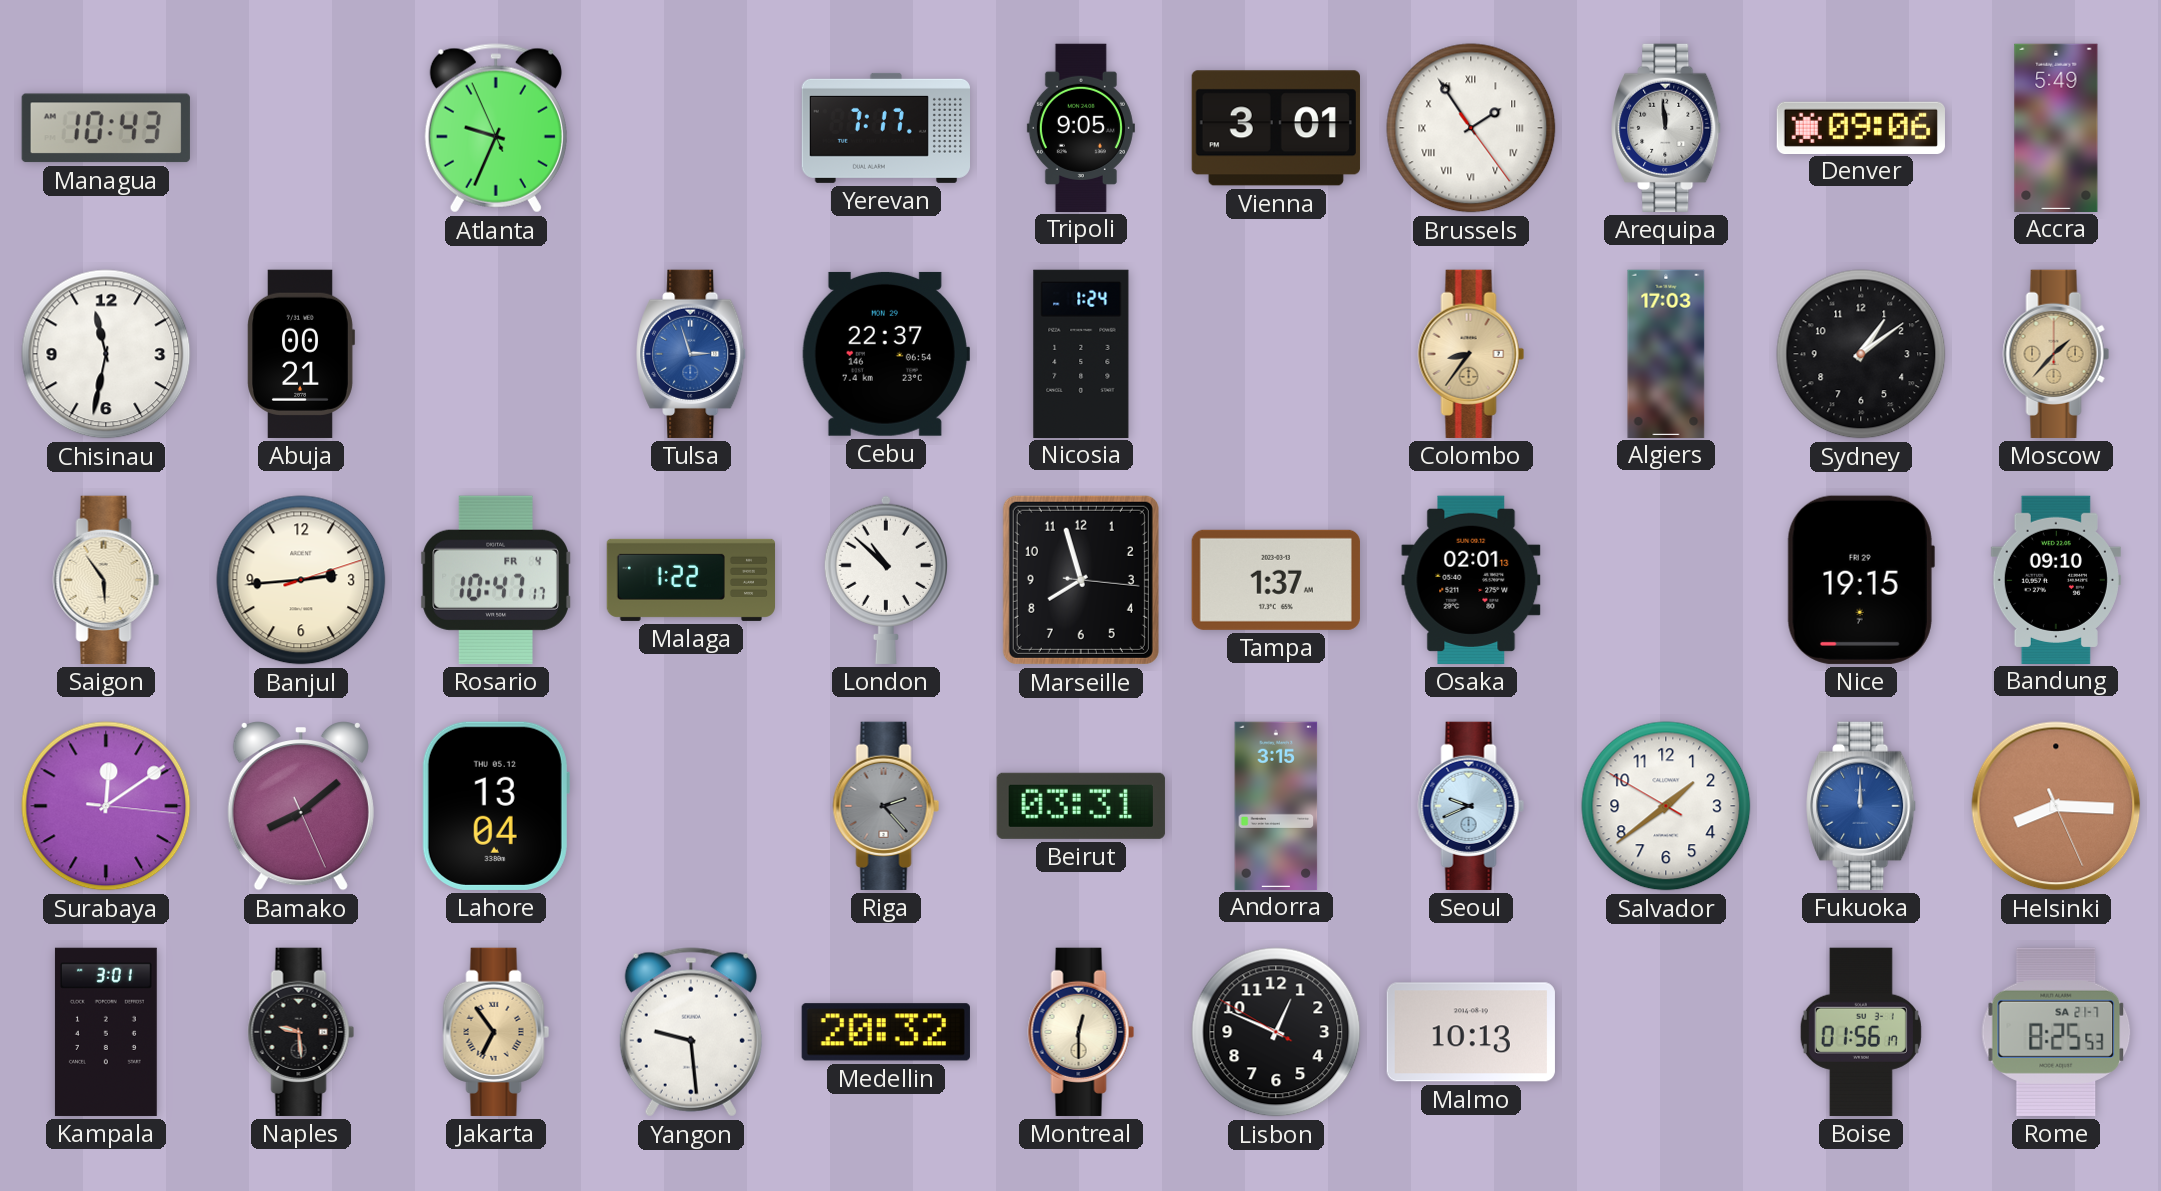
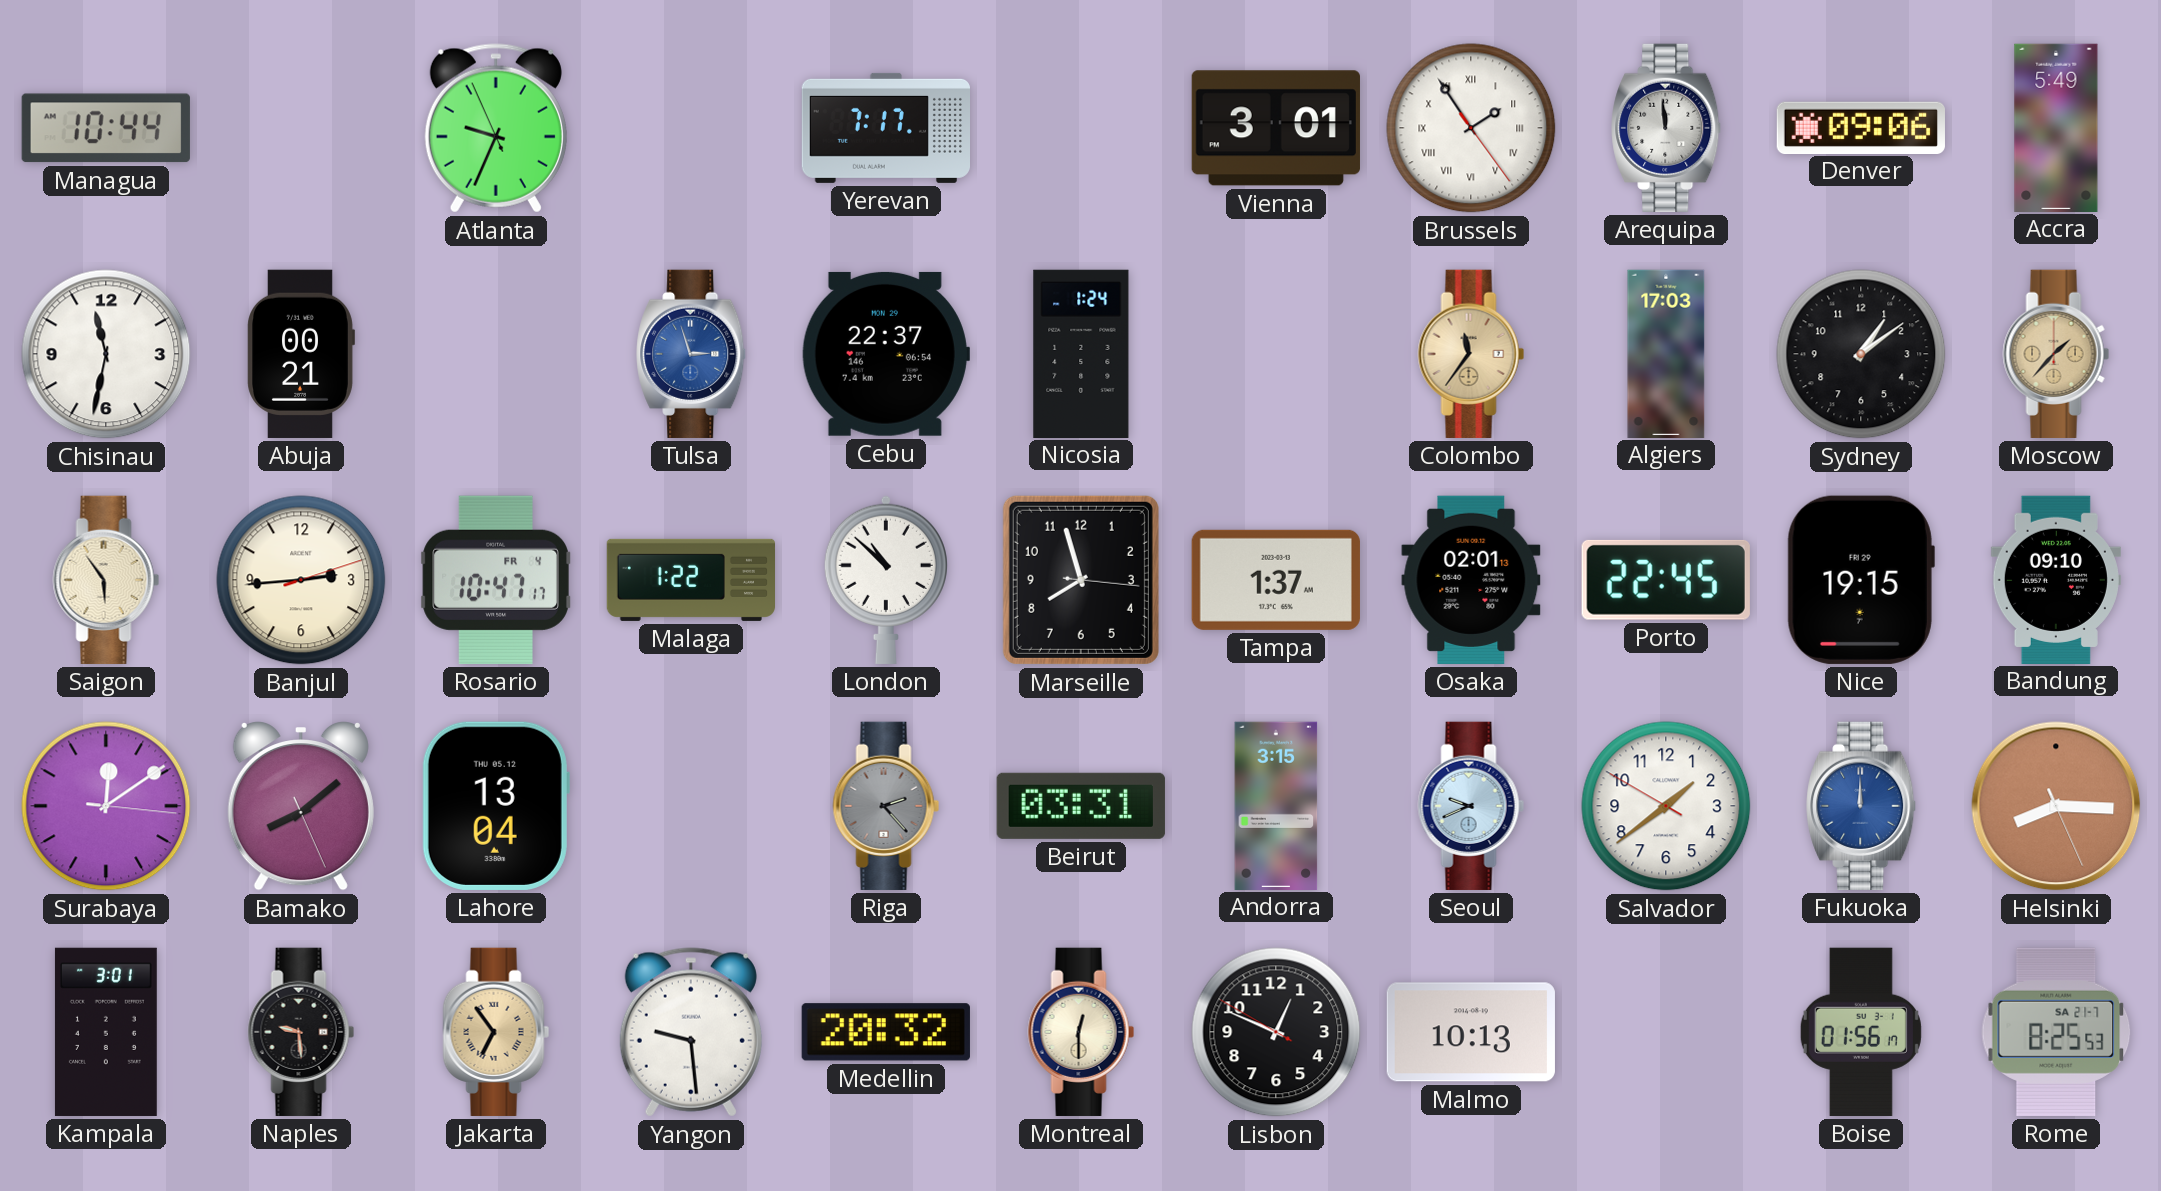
Managua: 10:43 -> 10:44 (106, 128)
Tripoli: 9:05 -> none (1081, 127)
Colombo: 8:36 -> 11:36 (1471, 354)
Porto: none -> 22:45 (1666, 580)
